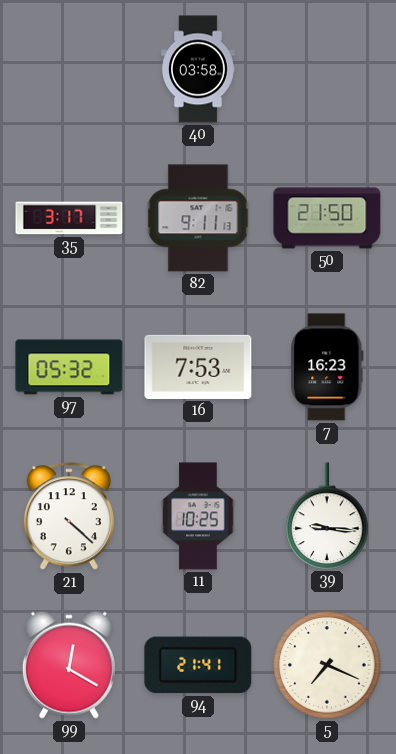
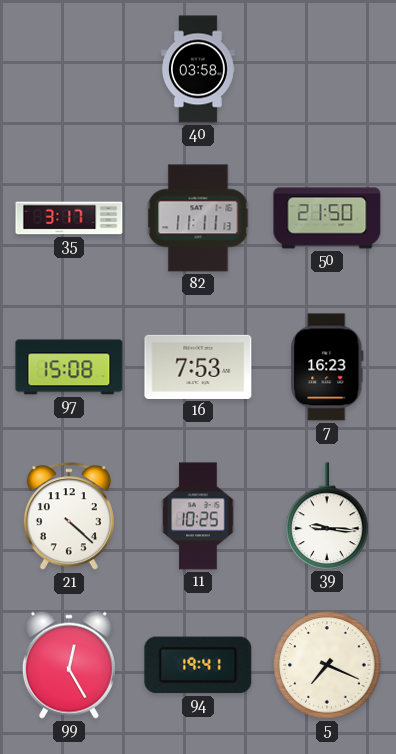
82: 9:11 -> 11:11 (198, 218)
97: 05:32 -> 15:08 (69, 367)
99: 12:20 -> 12:25 (69, 665)
94: 21:41 -> 19:41 (198, 665)
